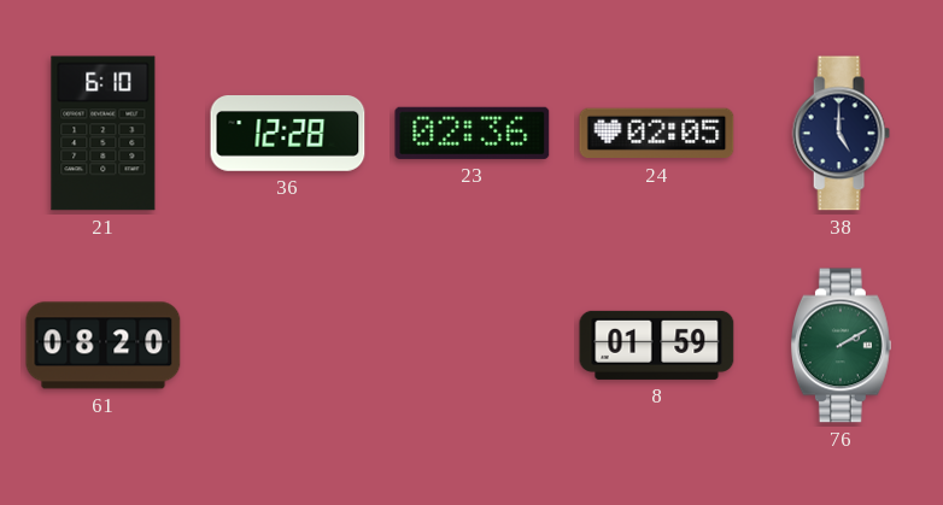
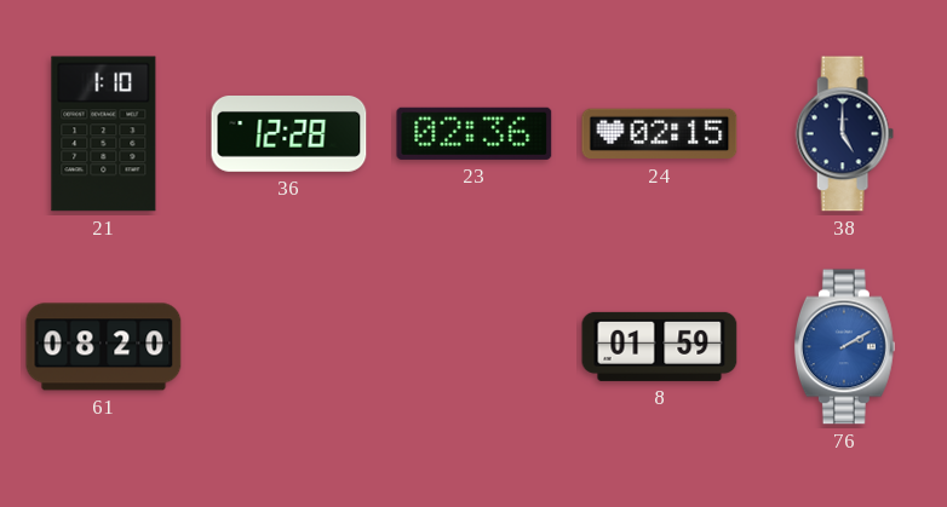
21: 6:10 -> 1:10 (104, 134)
24: 02:05 -> 02:15 (660, 134)
76 dial: green -> blue (844, 347)
